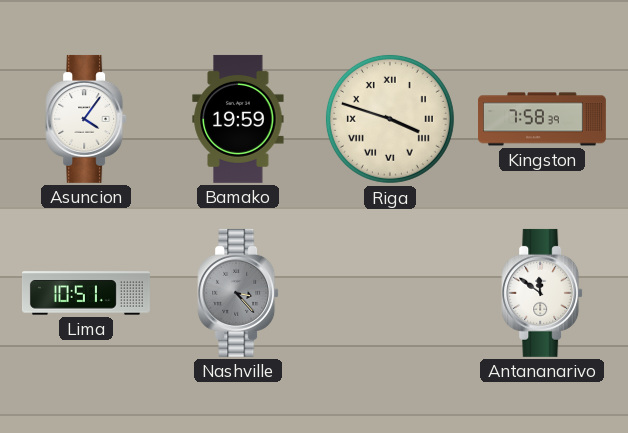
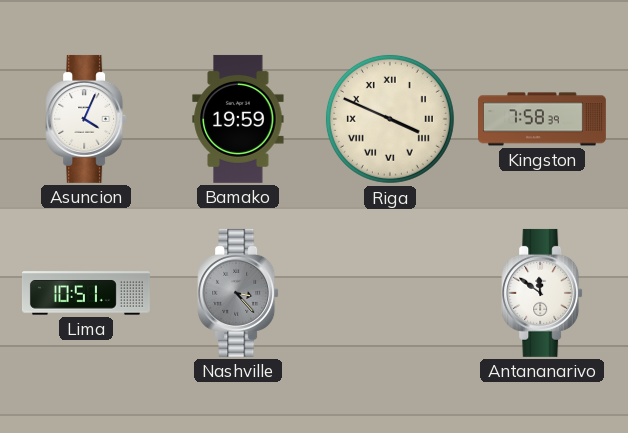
Asuncion: 4:06 -> 4:04 (86, 119)
Riga: 3:48 -> 3:49 (390, 119)
